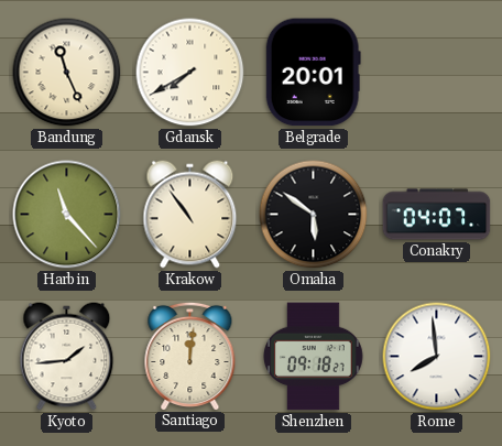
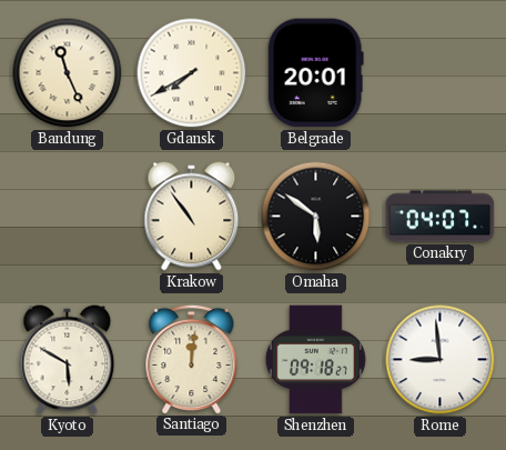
Harbin: 11:23 -> none (67, 215)
Kyoto: 1:44 -> 5:50 (68, 360)
Rome: 7:59 -> 8:59 (441, 360)
